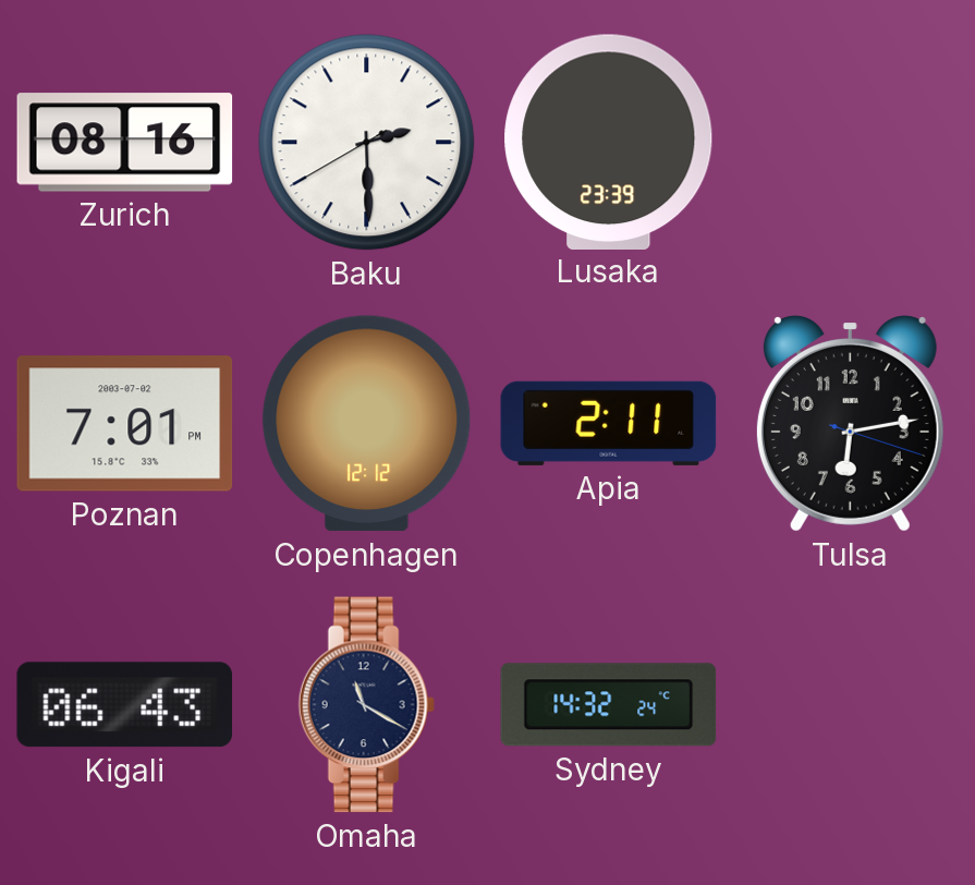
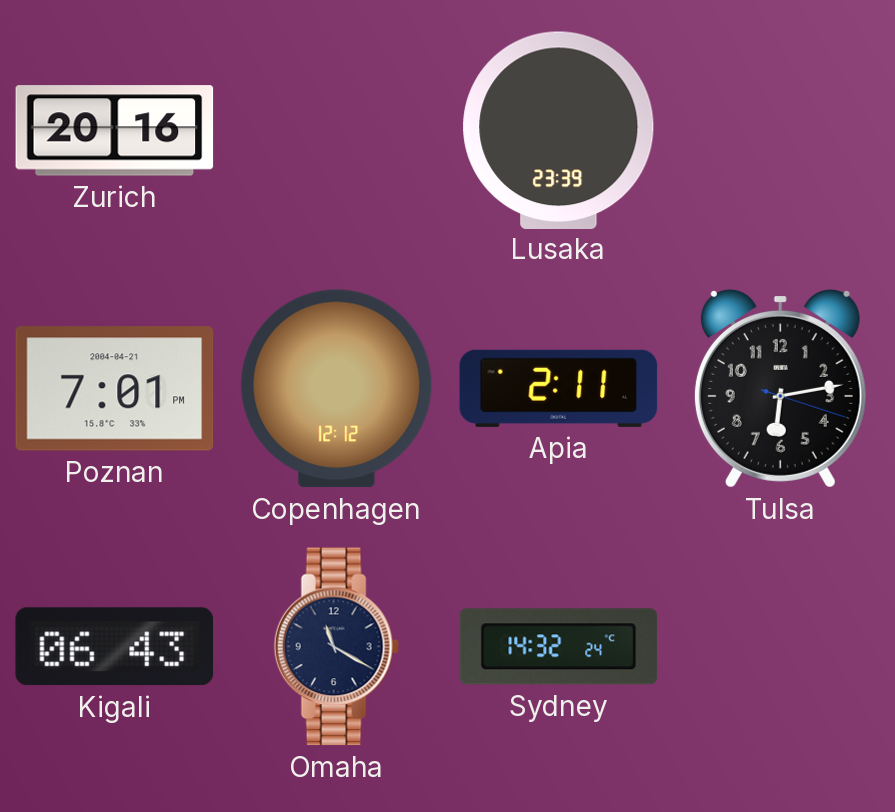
Zurich: 08:16 -> 20:16 (115, 131)
Baku: 2:29 -> none (367, 143)
Poznan date: 2003-07-02 -> 2004-04-21 (115, 389)
